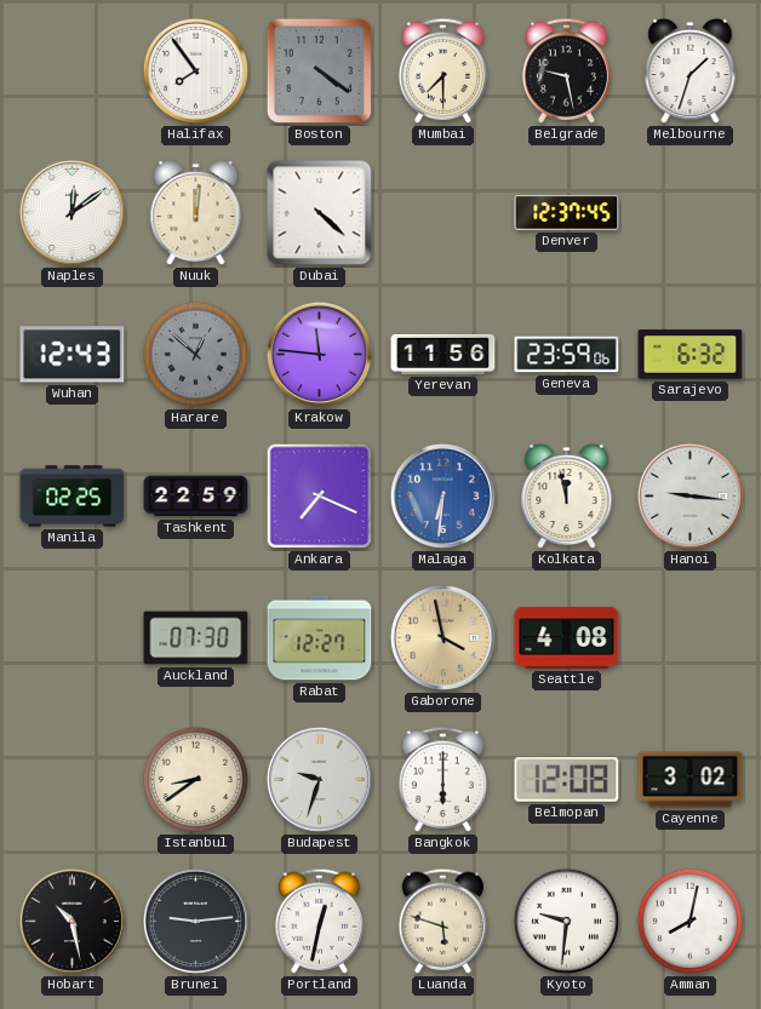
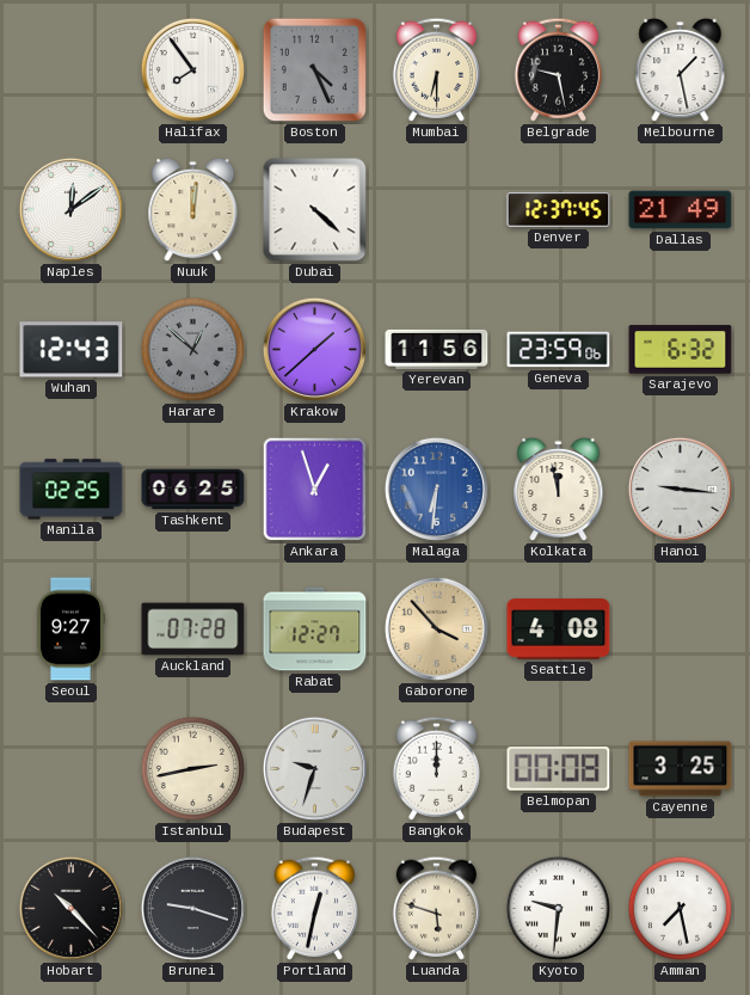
Boston: 4:21 -> 4:26 (314, 69)
Mumbai: 7:30 -> 6:30 (436, 69)
Melbourne: 1:33 -> 1:28 (681, 70)
Dallas: none -> 21:49 (681, 210)
Krakow: 11:46 -> 1:38 (314, 349)
Tashkent: 22:59 -> 06:25 (193, 490)
Ankara: 7:19 -> 12:57 (315, 490)
Seoul: none -> 9:27 (70, 629)
Auckland: 07:30 -> 07:28 (193, 629)
Gaborone: 3:58 -> 3:53 (436, 628)
Istanbul: 8:39 -> 2:43 (192, 768)
Bangkok: 6:00 -> 12:00 (436, 768)
Belmopan: 12:08 -> 00:08 (559, 769)
Cayenne: 3:02 -> 3:25 (681, 769)
Hobart: 10:28 -> 10:23 (70, 908)
Brunei: 9:14 -> 9:18 (192, 908)
Amman: 8:02 -> 7:28 (680, 908)
